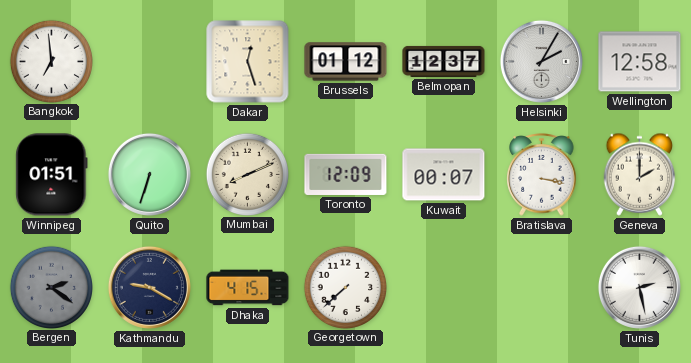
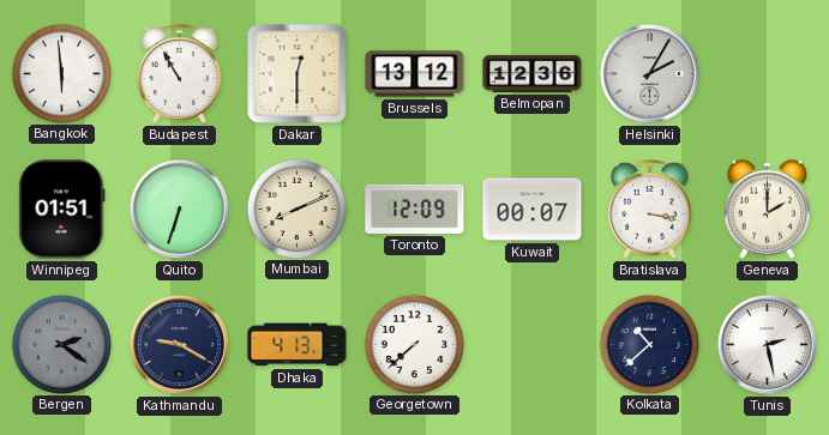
Bangkok: 6:59 -> 5:59 (61, 73)
Budapest: none -> 10:55 (180, 74)
Dakar: 12:27 -> 12:30 (298, 74)
Brussels: 01:12 -> 13:12 (415, 74)
Belmopan: 12:37 -> 12:36 (533, 73)
Wellington: 12:58 -> none (640, 62)
Dhaka: 4:15 -> 4:13 (298, 345)
Kolkata: none -> 10:38 (649, 344)
